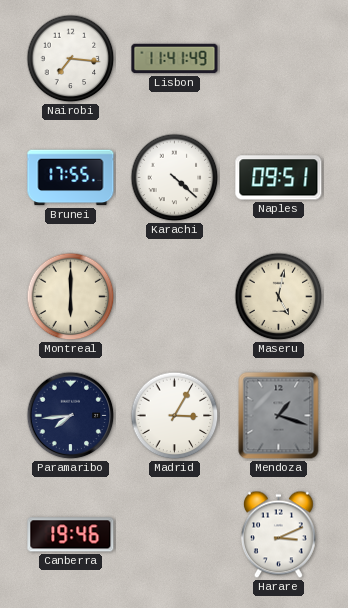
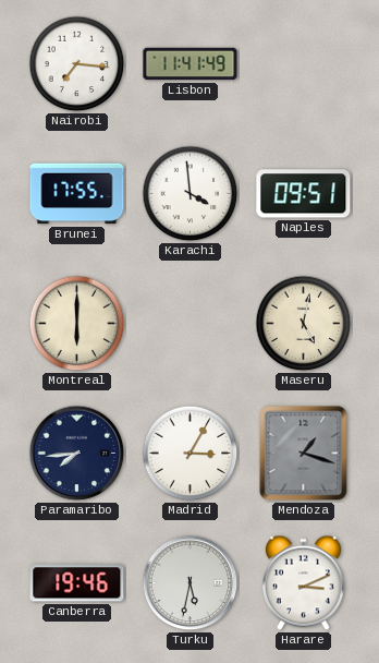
Karachi: 4:22 -> 3:59 (191, 194)
Turku: none -> 5:32 (191, 583)
